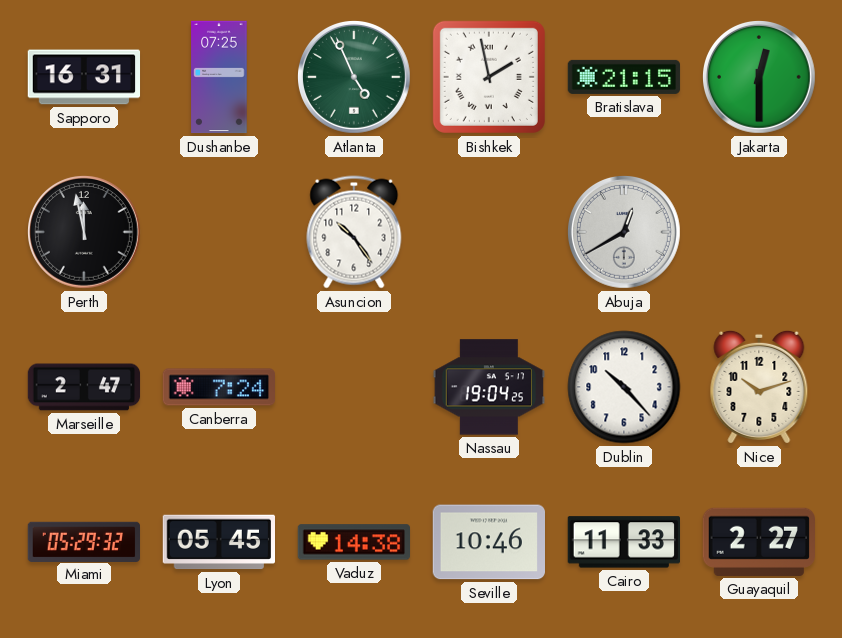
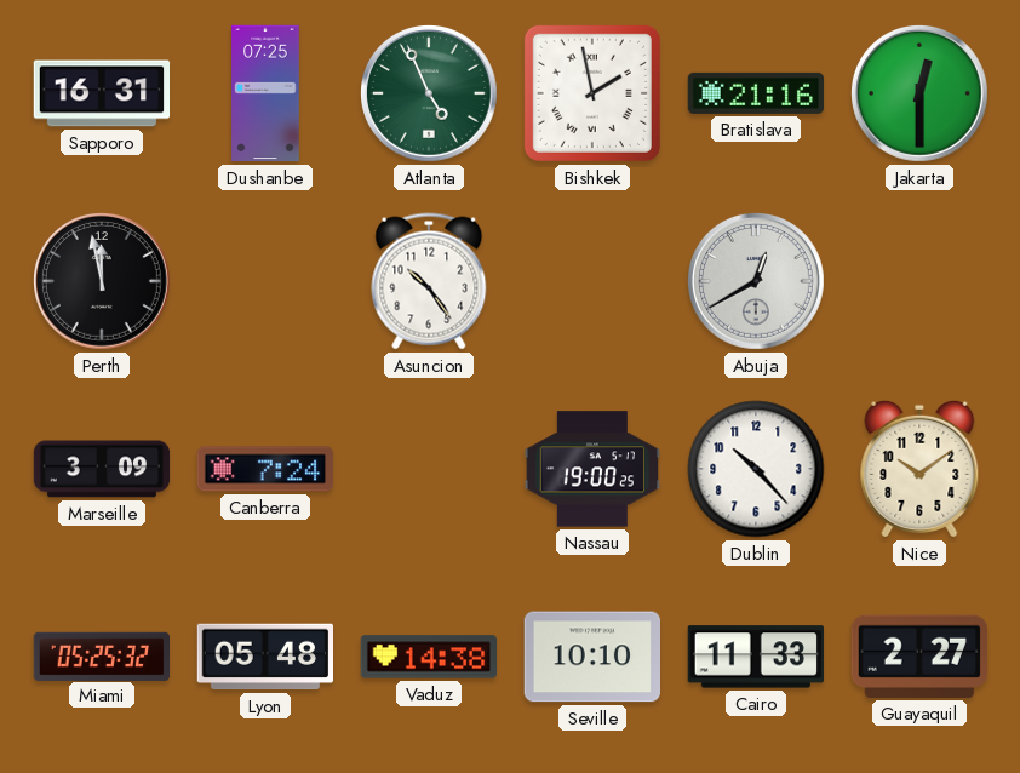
Bratislava: 21:15 -> 21:16 (756, 93)
Marseille: 2:47 -> 3:09 (102, 469)
Nassau: 19:04 -> 19:00 (591, 469)
Nice: 10:12 -> 10:09 (919, 469)
Miami: 05:29 -> 05:25 (101, 655)
Lyon: 05:45 -> 05:48 (264, 657)
Seville: 10:46 -> 10:10 (591, 657)
